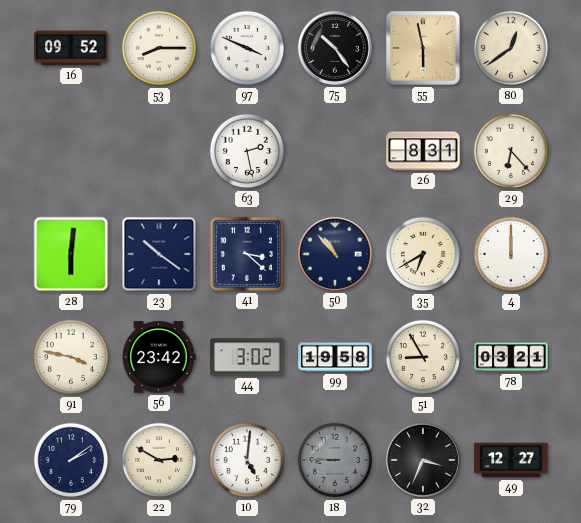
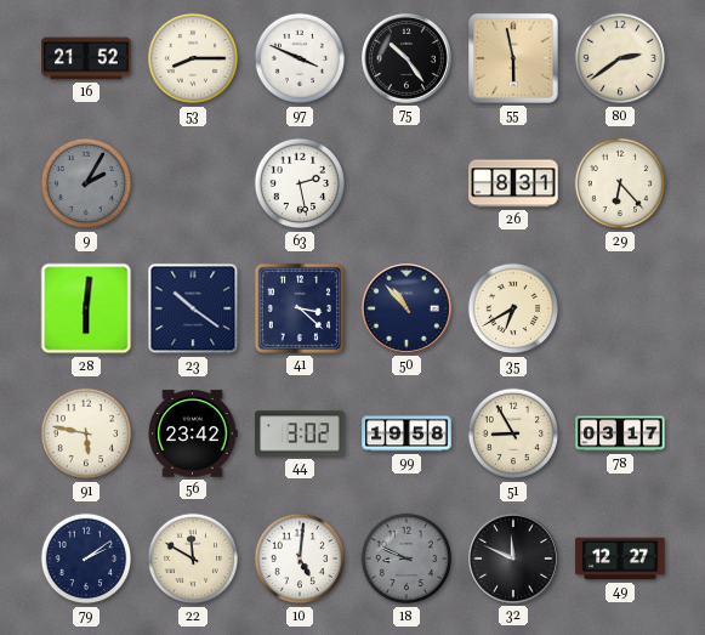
16: 09:52 -> 21:52 (86, 58)
80: 12:39 -> 2:39 (620, 58)
9: none -> 2:05 (86, 183)
4: 12:00 -> none (511, 254)
91: 3:47 -> 5:47 (86, 433)
78: 03:21 -> 03:17 (620, 433)
22: 2:50 -> 11:50 (193, 559)
18: 8:45 -> 8:49 (406, 559)
32: 3:34 -> 11:49 (513, 559)
